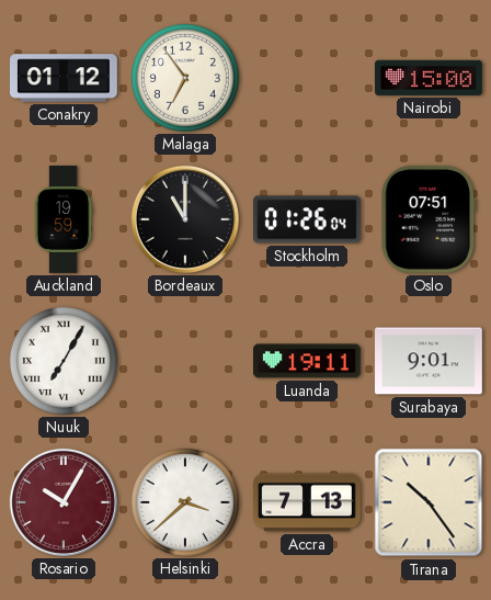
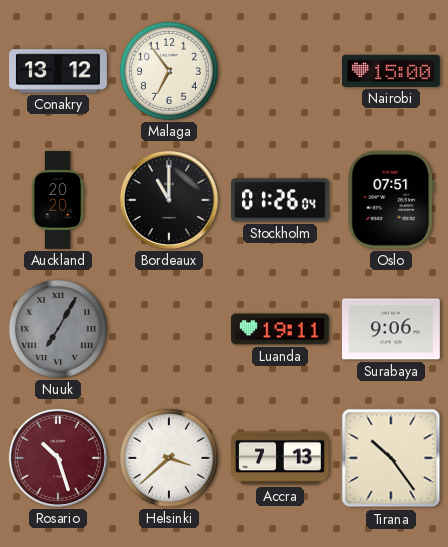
Conakry: 01:12 -> 13:12 (59, 71)
Auckland: 19:59 -> 20:20 (58, 200)
Nuuk dial: white -> grey (58, 329)
Surabaya: 9:01 -> 9:06 (392, 329)
Rosario: 10:05 -> 10:27 (58, 458)
